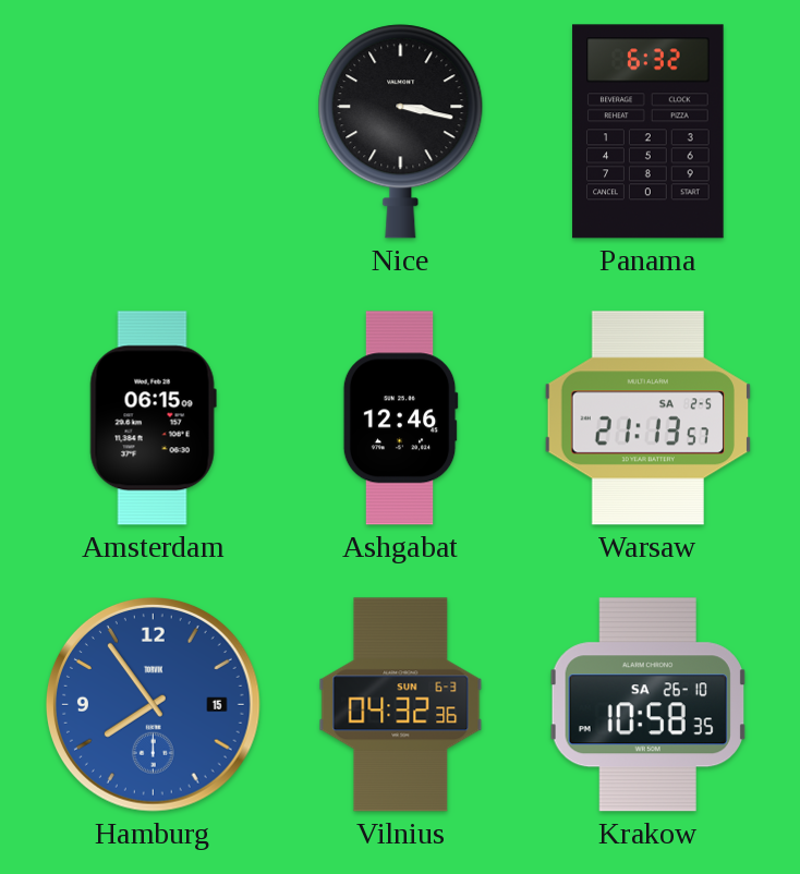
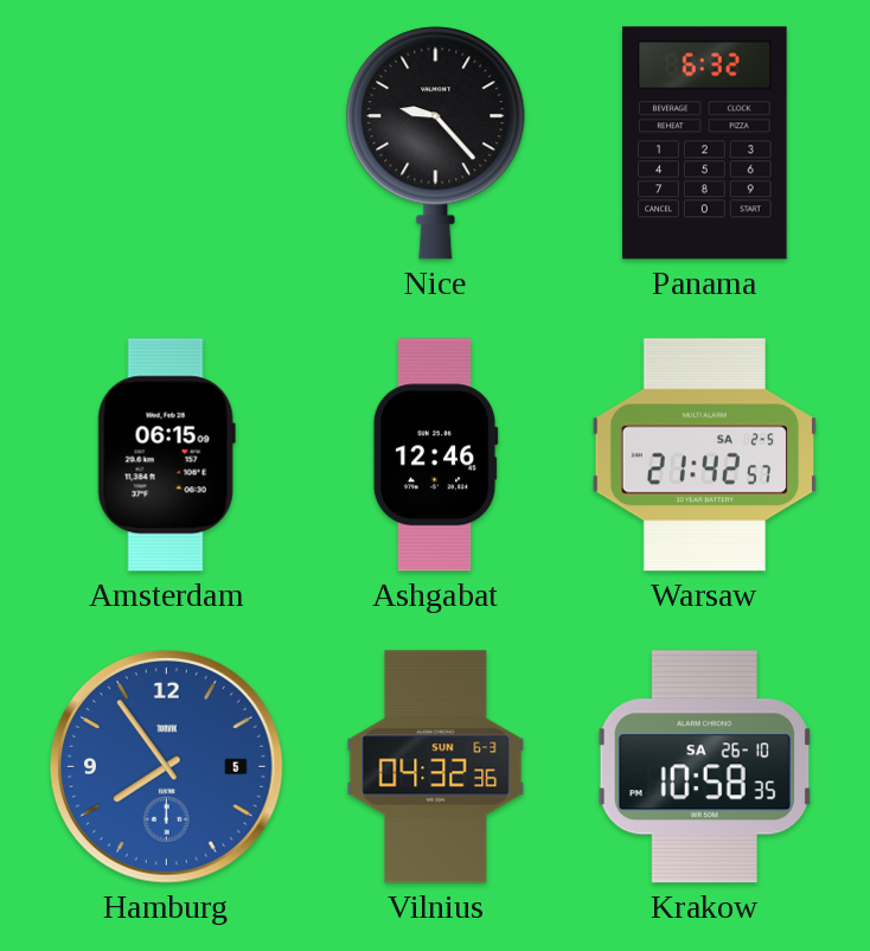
Nice: 3:17 -> 9:23 (436, 143)
Warsaw: 21:13 -> 21:42 (704, 455)
Hamburg date: 15 -> 5 (167, 767)
